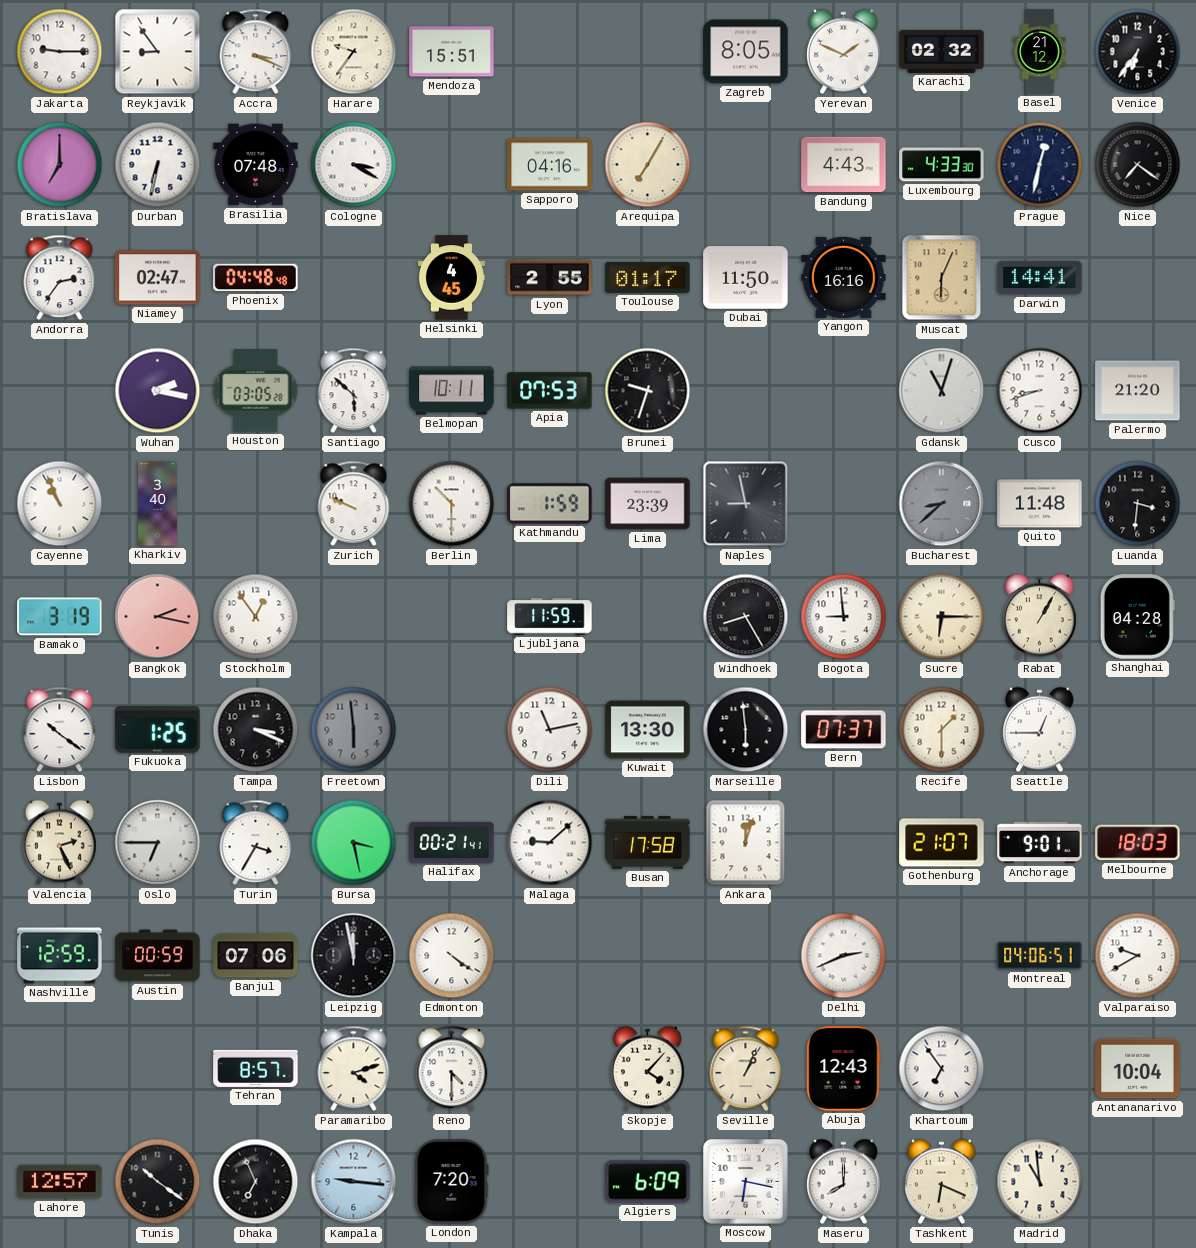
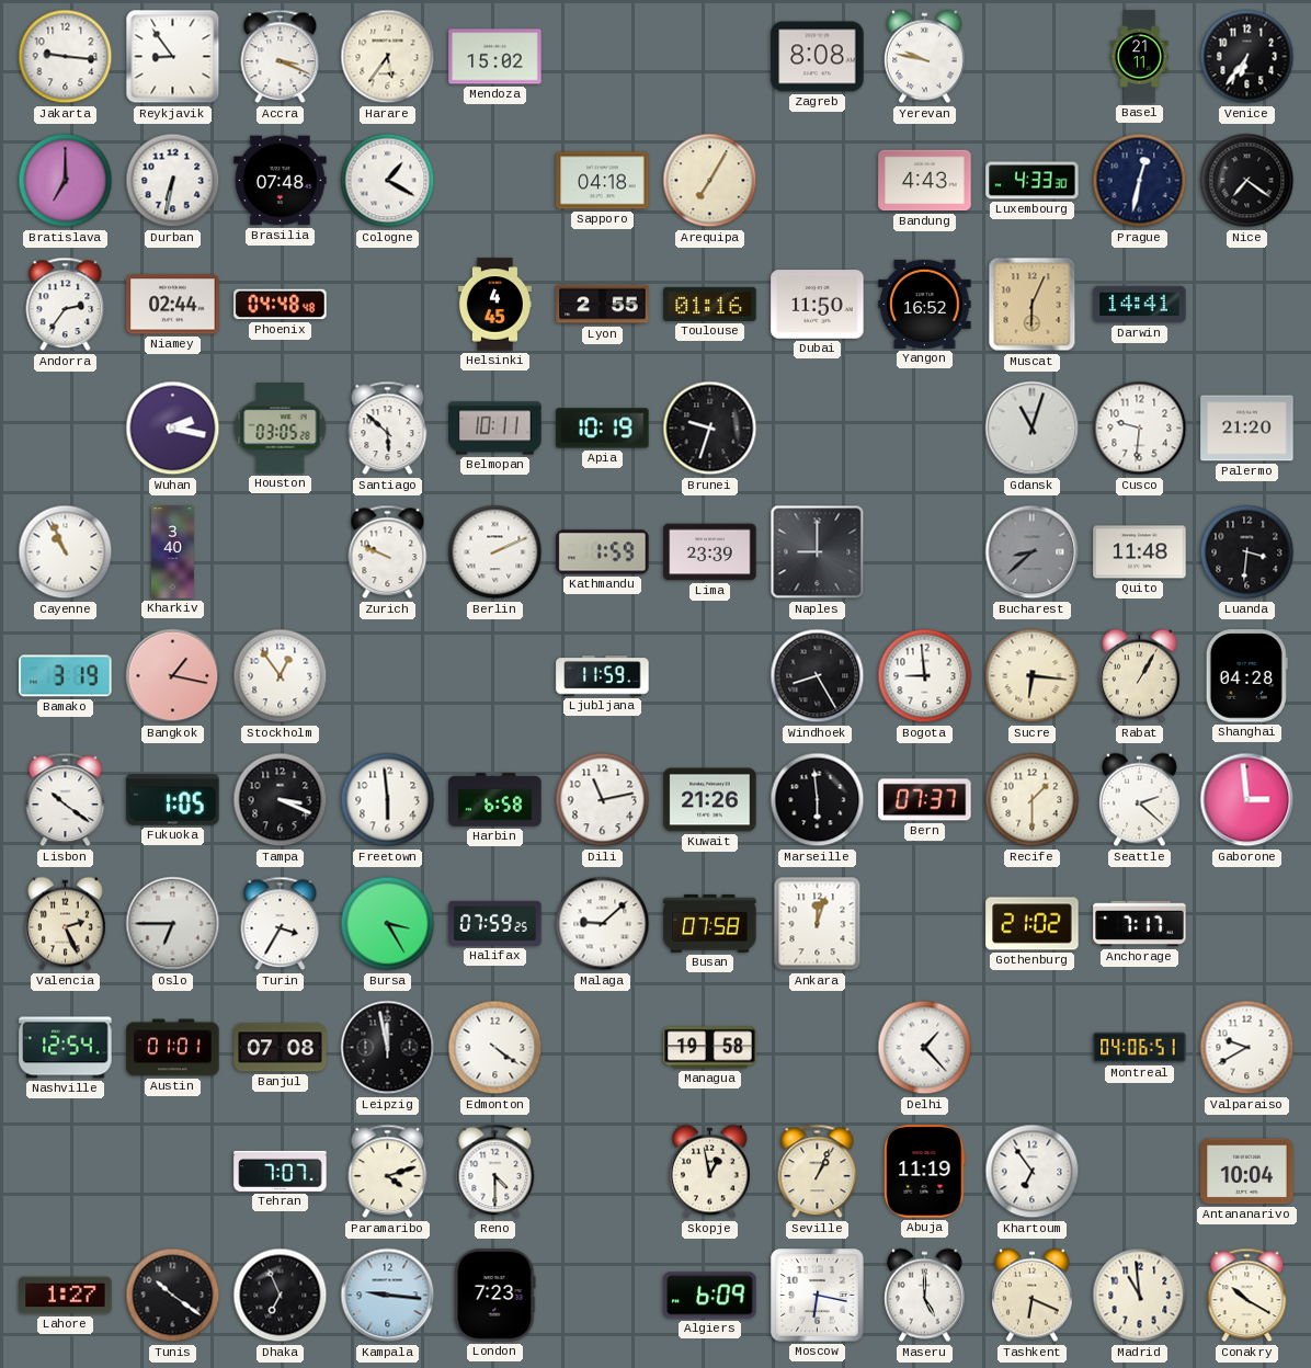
Jakarta: 9:15 -> 9:16 (66, 57)
Harare: 9:36 -> 5:36 (388, 57)
Mendoza: 15:51 -> 15:02 (495, 57)
Zagreb: 8:05 -> 8:08 (818, 57)
Yerevan: 1:49 -> 9:47 (925, 57)
Karachi: 02:32 -> none (942, 51)
Basel: 21:12 -> 21:11 (1140, 57)
Cologne: 3:20 -> 1:20 (388, 181)
Sapporo: 04:16 -> 04:18 (603, 181)
Niamey: 02:47 -> 02:44 (173, 305)
Toulouse: 01:17 -> 01:16 (710, 304)
Yangon: 16:16 -> 16:52 (925, 304)
Apia: 07:53 -> 10:19 (603, 429)
Cusco: 8:42 -> 9:31 (1140, 429)
Berlin: 10:30 -> 2:11 (495, 552)
Naples: 8:58 -> 9:00 (818, 552)
Bangkok: 2:17 -> 1:17 (173, 676)
Sucre: 6:15 -> 6:16 (1033, 676)
Fukuoka: 1:25 -> 1:05 (173, 800)
Freetown dial: grey -> white (388, 800)
Harbin: none -> 6:58 (495, 800)
Kuwait: 13:30 -> 21:26 (710, 800)
Seattle: 12:45 -> 2:22 (1140, 800)
Gaborone: none -> 2:59 (1247, 800)
Bursa: 3:28 -> 3:25 (388, 924)
Halifax: 00:21 -> 07:59 (495, 923)
Busan: 17:58 -> 07:58 (710, 923)
Gothenburg: 21:07 -> 21:02 (1033, 924)
Anchorage: 9:01 -> 7:17 (1140, 924)
Melbourne: 18:03 -> none (1138, 843)
Nashville: 12:59 -> 12:54 (66, 1048)
Austin: 00:59 -> 01:01 (173, 1048)
Banjul: 07:06 -> 07:08 (281, 1048)
Managua: none -> 19:58 (710, 1048)
Delhi: 2:41 -> 1:23 (925, 1048)
Tehran: 8:57 -> 7:07 (281, 1171)
Skopje: 4:07 -> 12:58 (710, 1172)
Abuja: 12:43 -> 11:19 (925, 1172)
Lahore: 12:57 -> 1:27 (66, 1296)
London: 7:20 -> 7:23 (495, 1296)
Maseru: 8:00 -> 5:00 (925, 1296)
Conakry: none -> 10:20 (1247, 1296)
